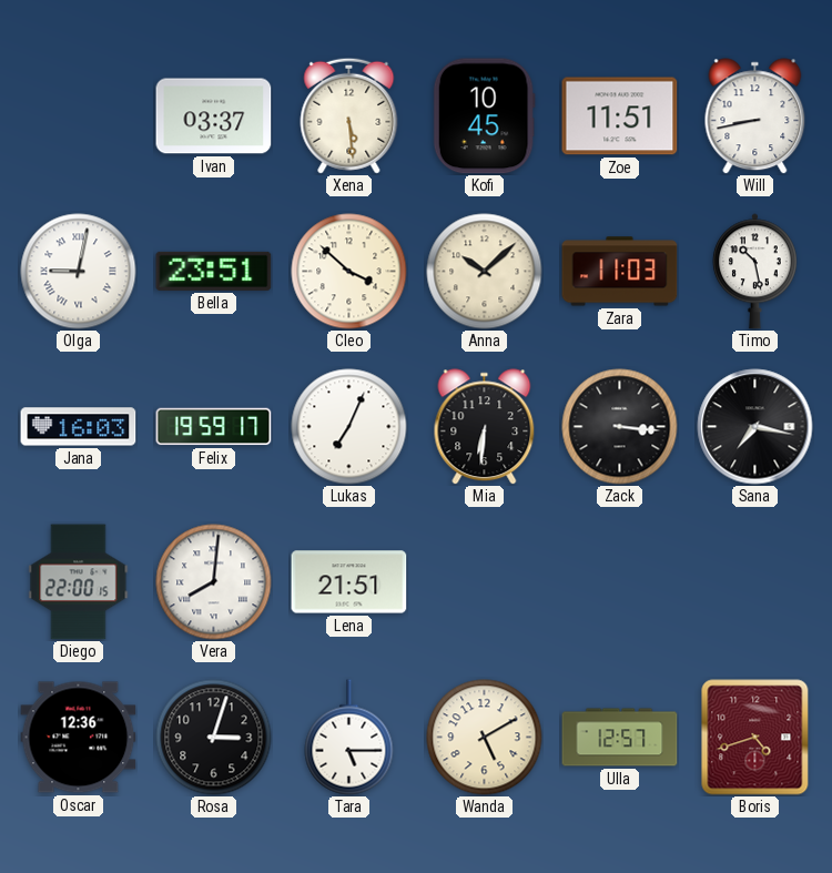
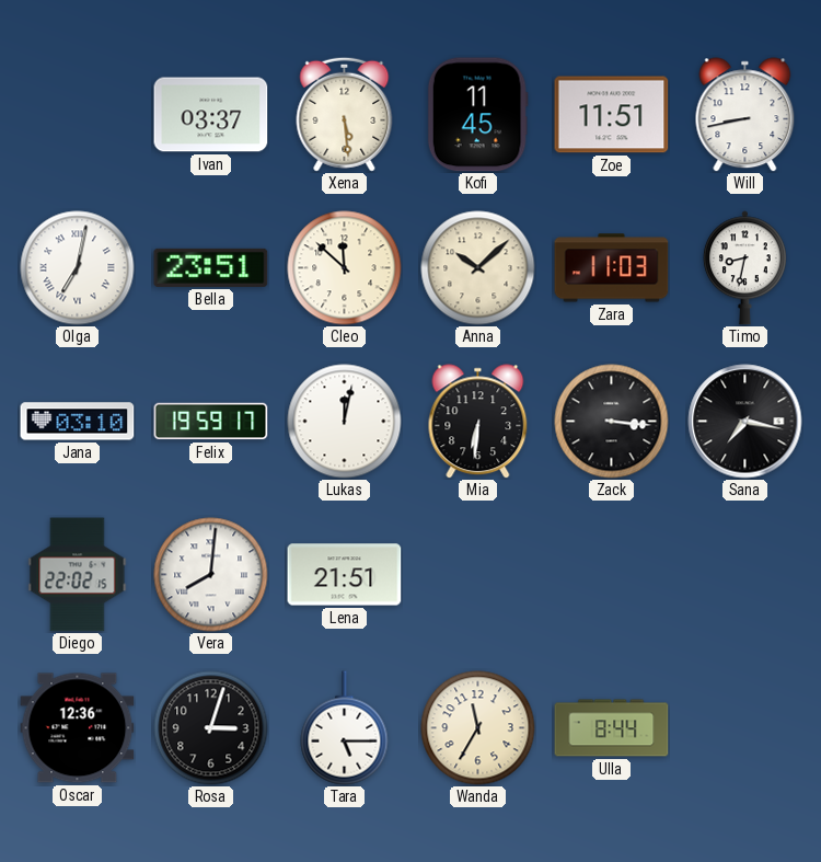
Kofi: 10:45 -> 11:45 (477, 115)
Olga: 9:02 -> 7:02 (78, 268)
Cleo: 3:52 -> 11:52 (345, 268)
Timo: 10:28 -> 8:32 (744, 268)
Jana: 16:03 -> 03:10 (78, 422)
Lukas: 7:04 -> 12:02 (345, 422)
Diego: 22:00 -> 22:02 (78, 575)
Wanda: 5:10 -> 11:35 (478, 728)
Ulla: 12:57 -> 8:44 (612, 728)
Boris: 4:42 -> none (755, 738)
